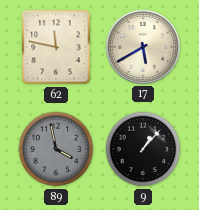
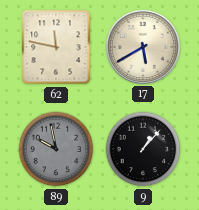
89: 3:58 -> 9:58 (56, 149)
